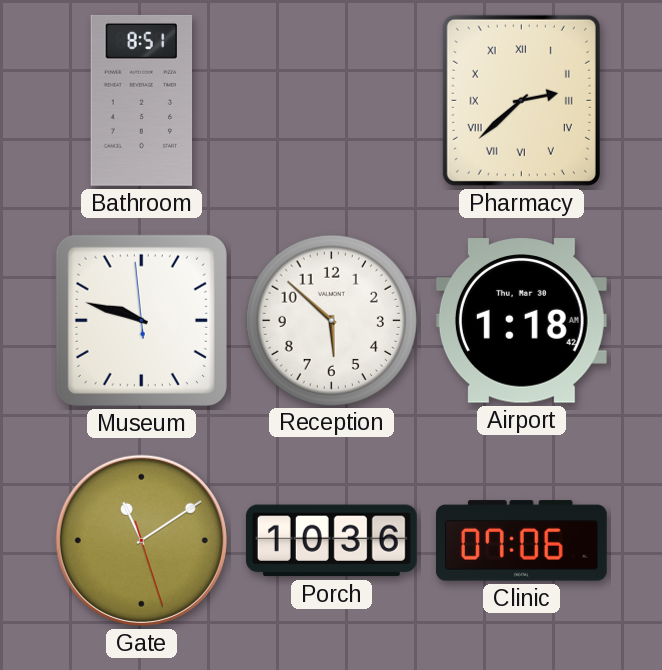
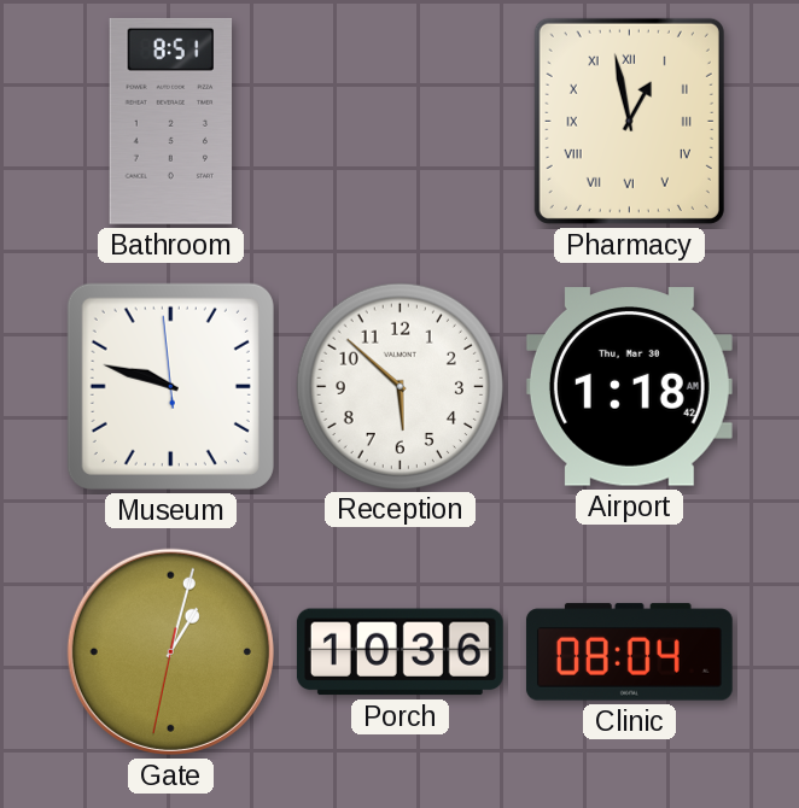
Pharmacy: 2:38 -> 12:58 (629, 121)
Gate: 11:09 -> 1:02 (170, 651)
Clinic: 07:06 -> 08:04 (629, 652)
